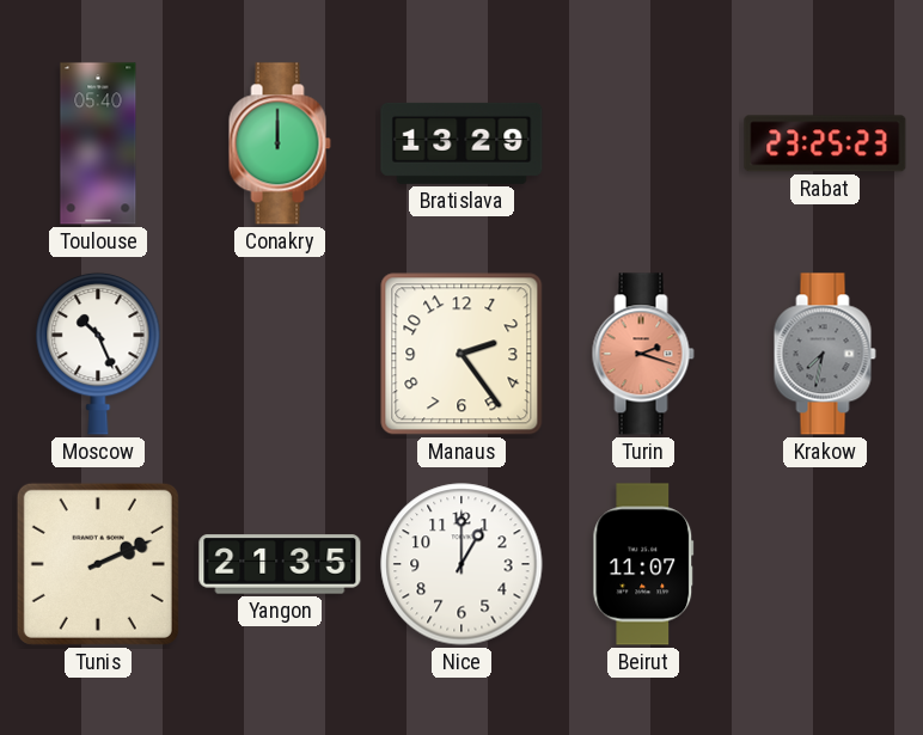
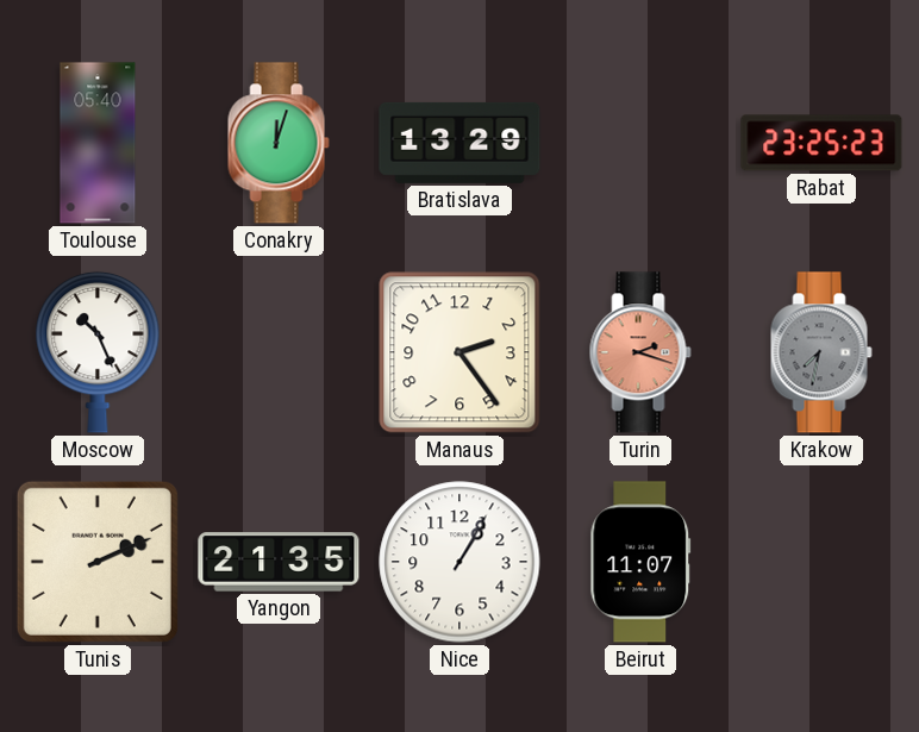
Conakry: 12:00 -> 12:03 (279, 143)
Nice: 1:00 -> 1:05 (459, 562)
